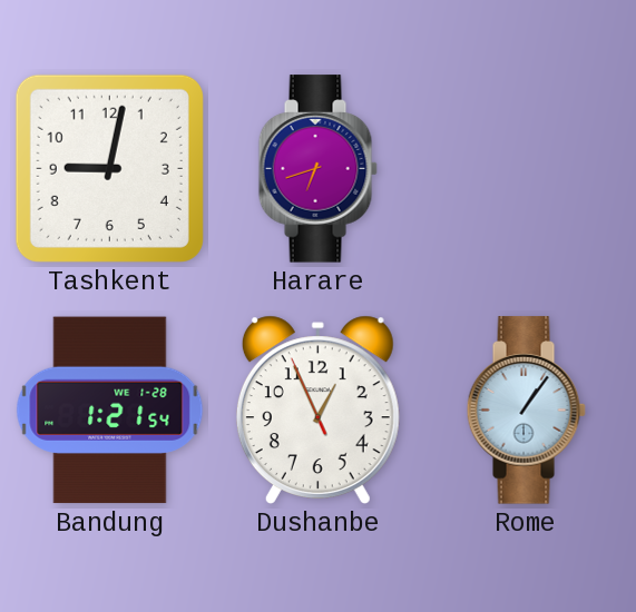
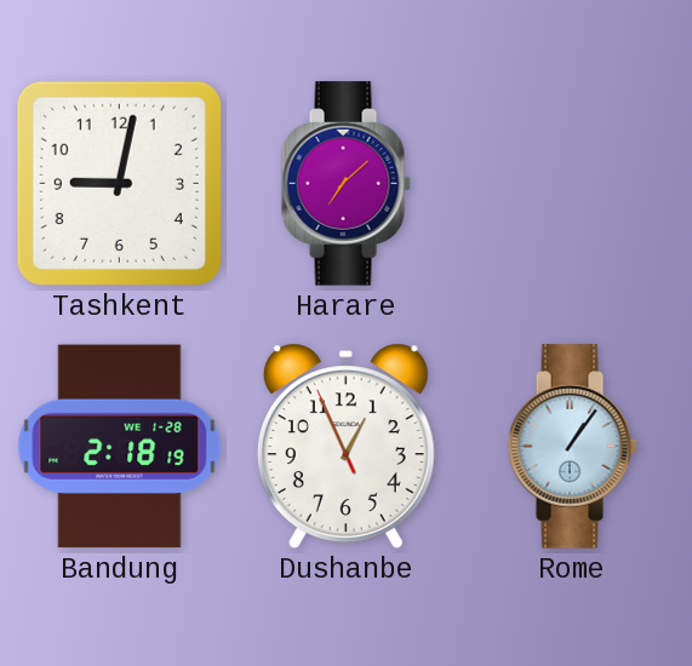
Harare: 6:42 -> 7:08 (345, 184)
Bandung: 1:21 -> 2:18 (120, 447)
